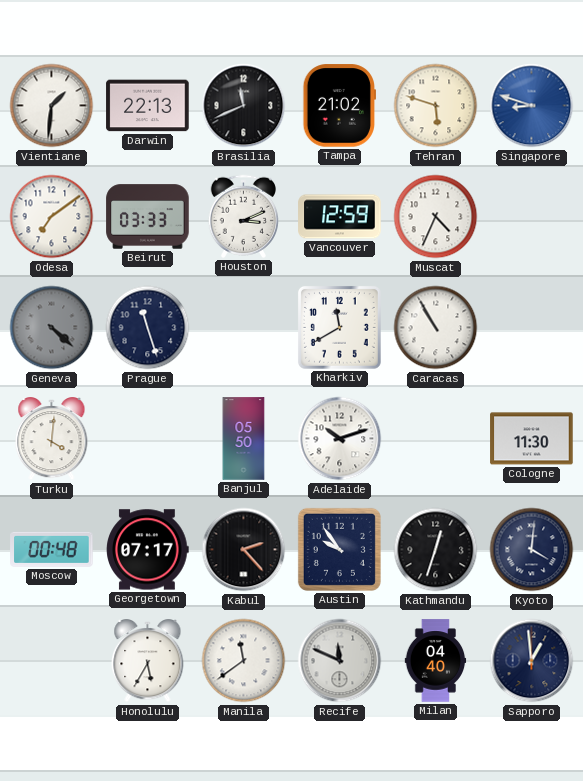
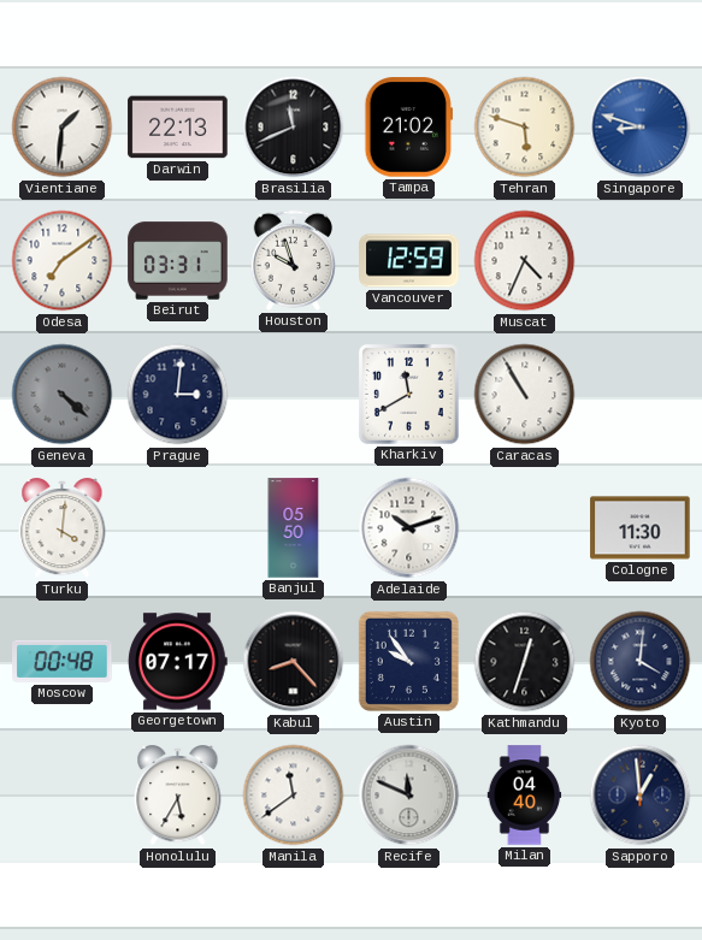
Beirut: 03:33 -> 03:31 (178, 261)
Houston: 3:11 -> 9:57 (293, 260)
Prague: 11:27 -> 3:01 (178, 395)
Kabul: 2:23 -> 8:23 (294, 662)
